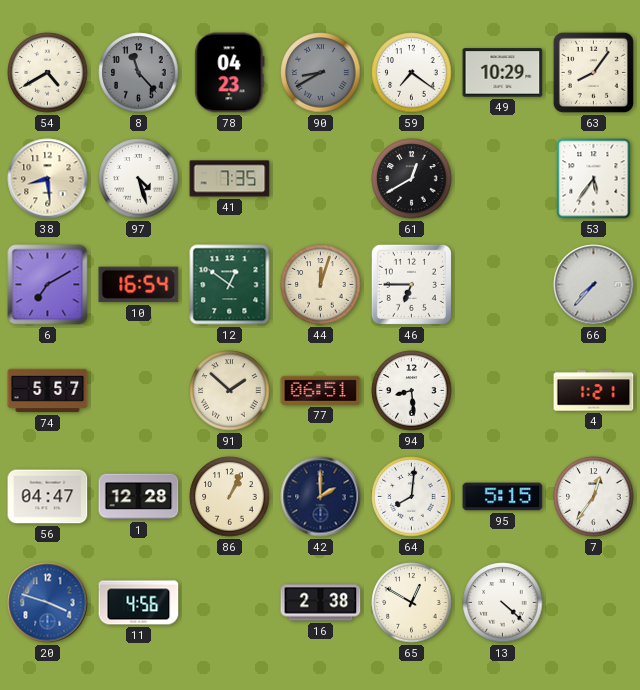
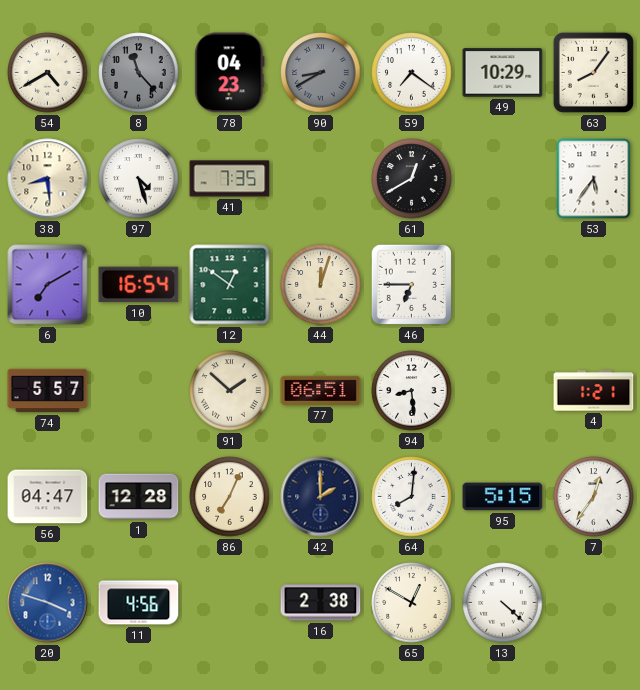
66: 7:37 -> none (594, 285)
86: 1:04 -> 7:04 (230, 497)
